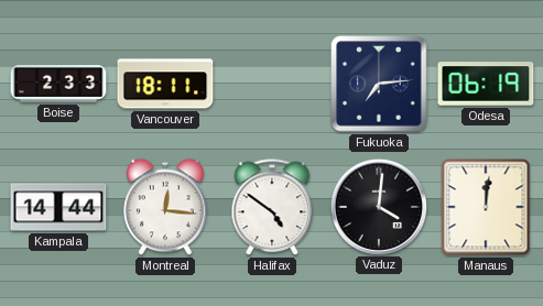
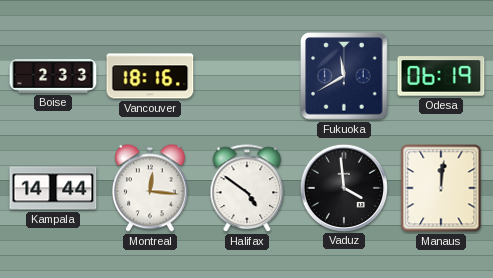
Vancouver: 18:11 -> 18:16 (150, 76)
Fukuoka: 7:14 -> 11:40 (344, 76)
Vaduz: 4:01 -> 3:59 (343, 187)
